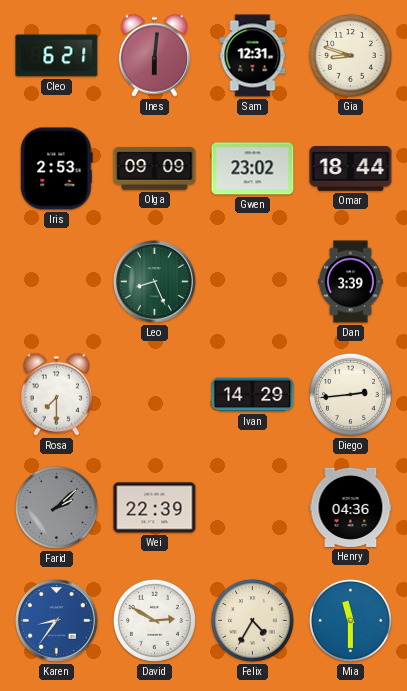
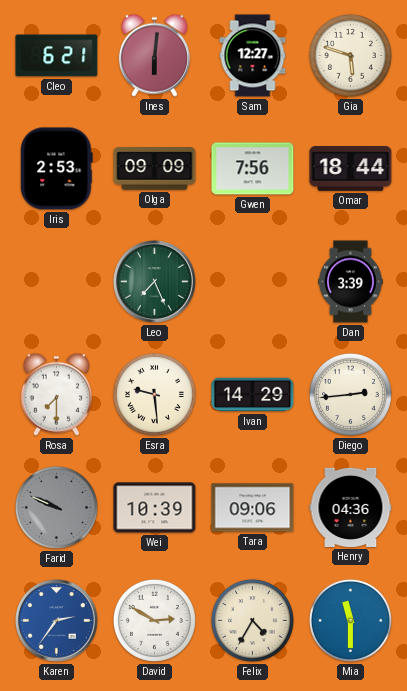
Sam: 12:31 -> 12:27 (253, 56)
Gia: 8:48 -> 5:48 (350, 55)
Gwen: 23:02 -> 7:56 (253, 169)
Leo: 8:26 -> 7:26 (155, 282)
Esra: none -> 9:29 (154, 394)
Farid: 2:08 -> 9:49 (56, 507)
Wei: 22:39 -> 10:39 (155, 508)
Tara: none -> 09:06 (253, 508)
Karen: 8:36 -> 2:36 (57, 621)
